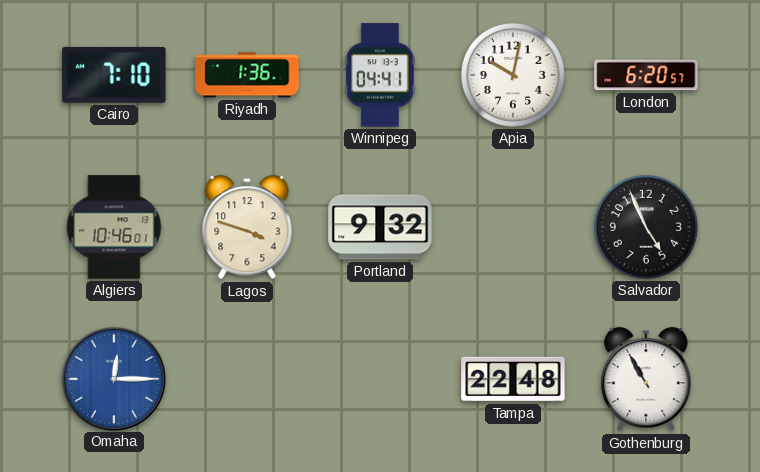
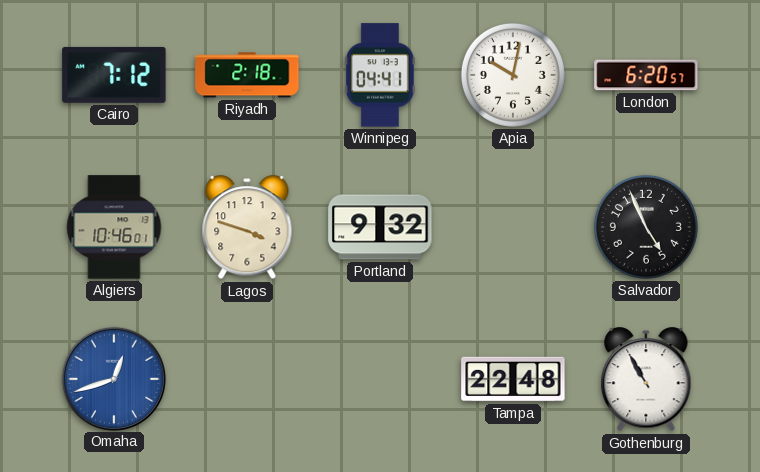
Cairo: 7:10 -> 7:12 (114, 75)
Riyadh: 1:36 -> 2:18 (247, 75)
Omaha: 12:15 -> 12:42 (113, 378)
